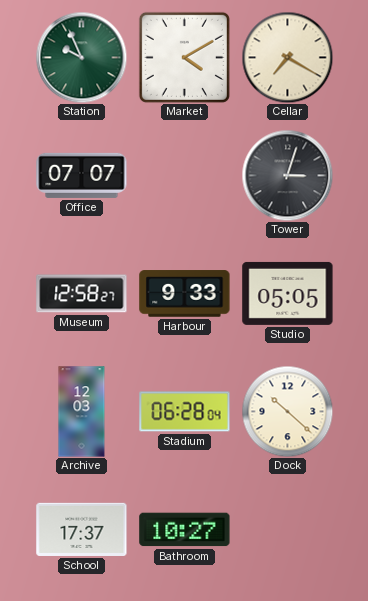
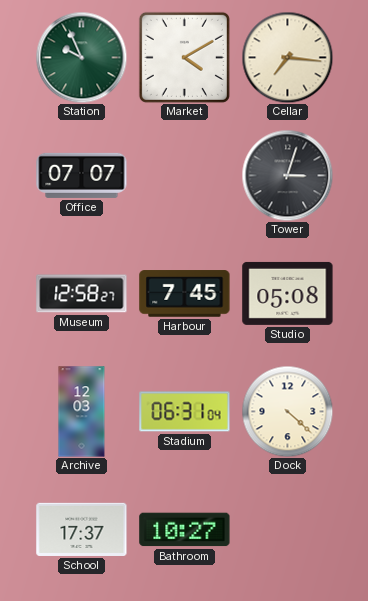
Cellar: 7:20 -> 7:16 (287, 57)
Harbour: 9:33 -> 7:45 (185, 294)
Studio: 05:05 -> 05:08 (288, 293)
Stadium: 06:28 -> 06:31 (185, 412)
Dock: 10:22 -> 4:22 (287, 411)
